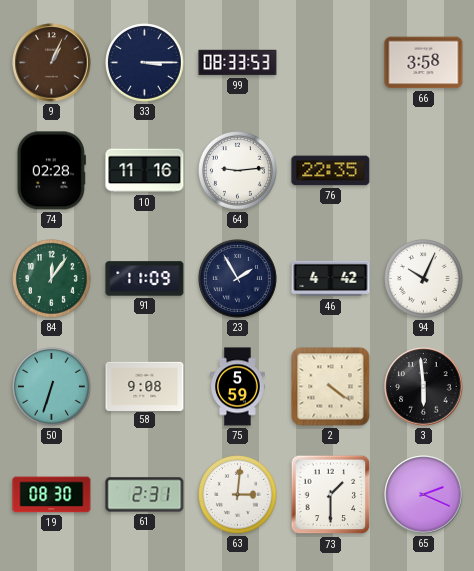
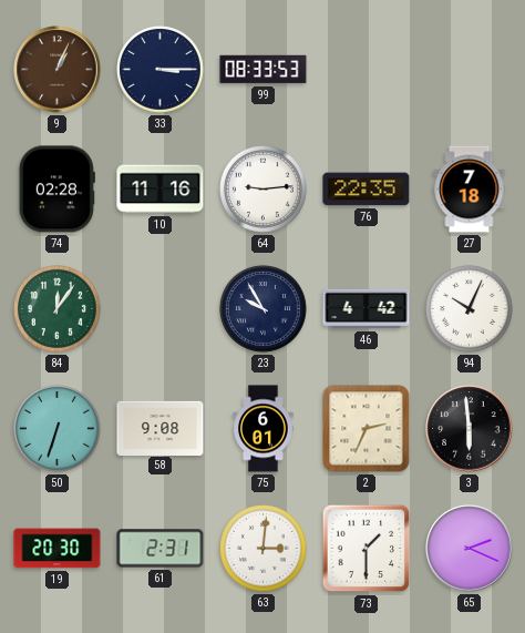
66: 3:58 -> none (424, 63)
27: none -> 7:18 (470, 190)
91: 11:09 -> none (145, 279)
23: 1:55 -> 9:55 (264, 309)
75: 5:59 -> 6:01 (264, 429)
2: 4:21 -> 2:34 (367, 429)
19: 08:30 -> 20:30 (58, 549)
